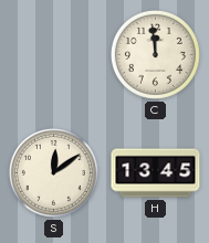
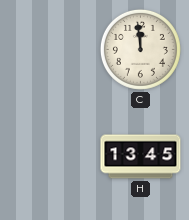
S: 12:09 -> none (53, 172)
